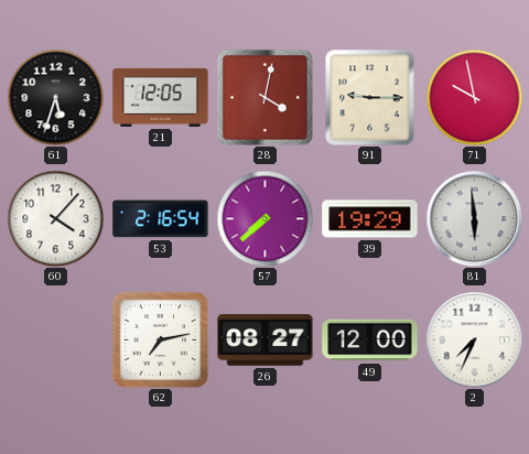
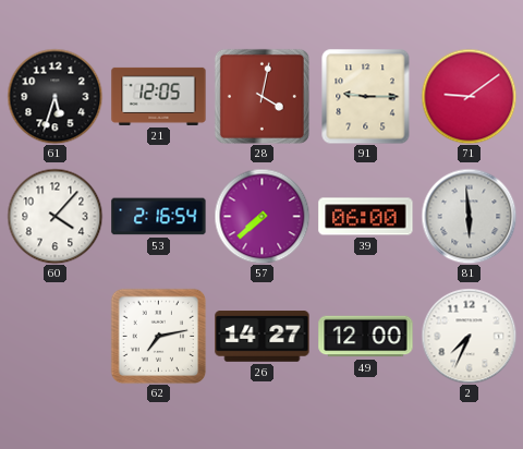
71: 9:58 -> 9:09 (469, 96)
39: 19:29 -> 06:00 (366, 217)
26: 08:27 -> 14:27 (263, 337)
